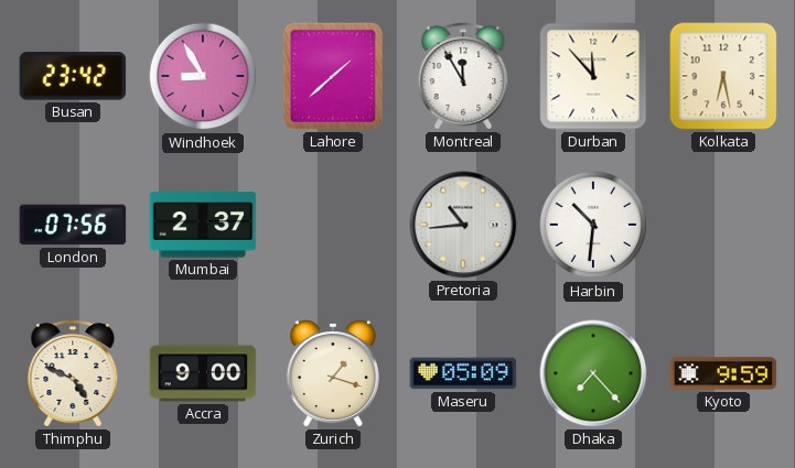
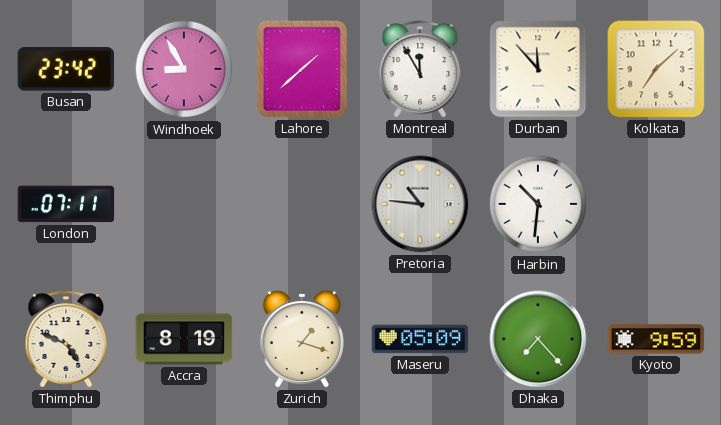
Kolkata: 6:28 -> 7:08 (656, 69)
London: 07:56 -> 07:11 (66, 204)
Mumbai: 2:37 -> none (203, 225)
Pretoria: 10:44 -> 10:46 (420, 204)
Accra: 9:00 -> 8:19 (184, 339)
